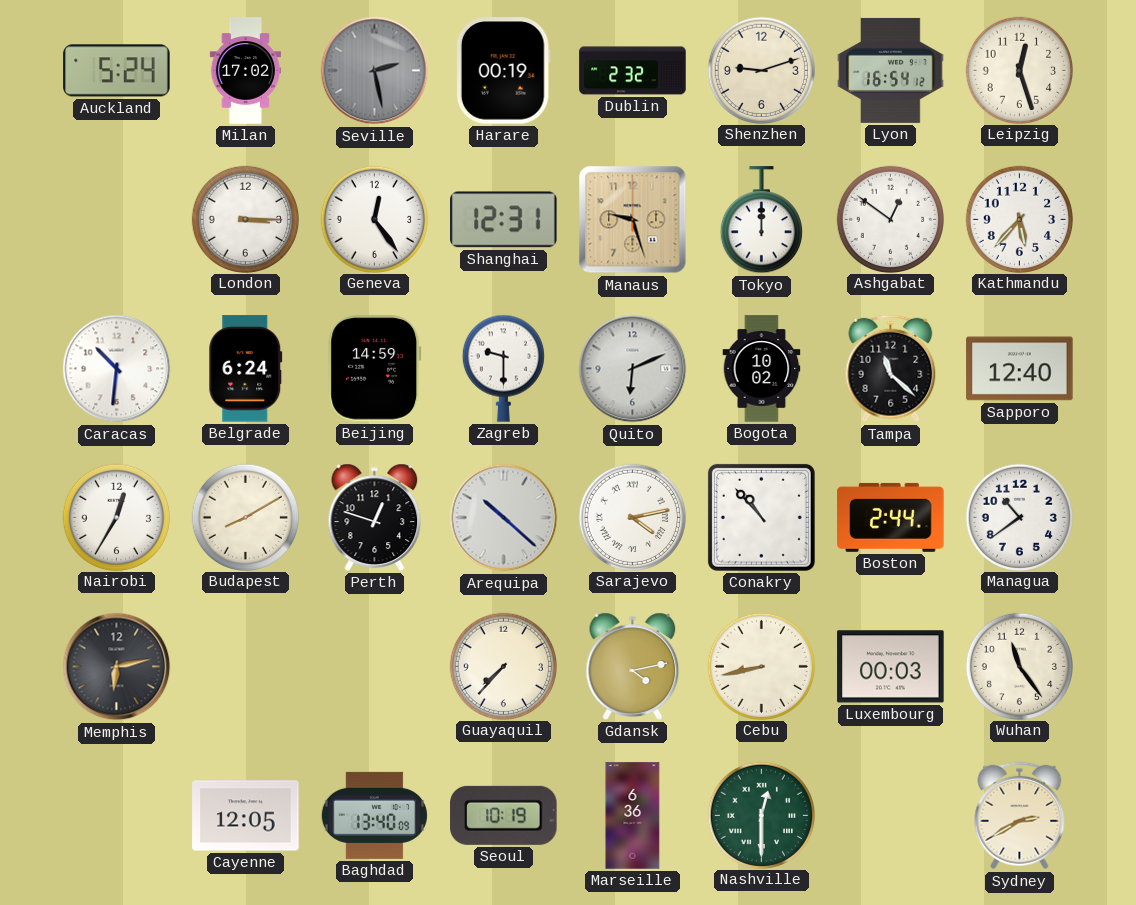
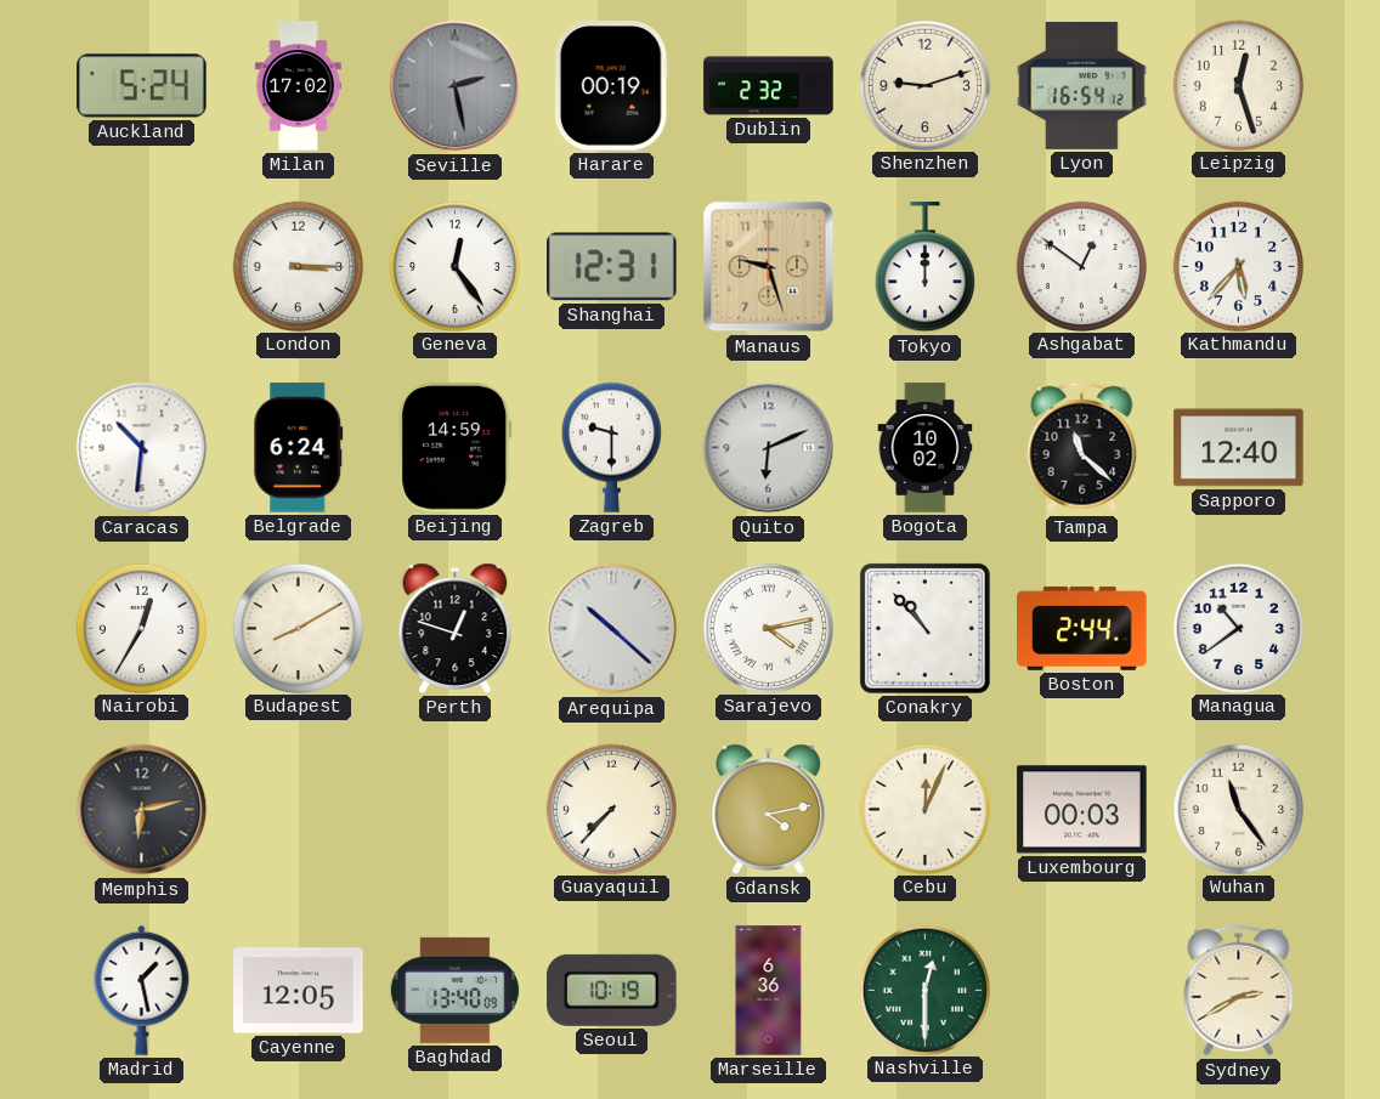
Cebu: 8:43 -> 12:04 (924, 809)
Madrid: none -> 1:28 (142, 990)
